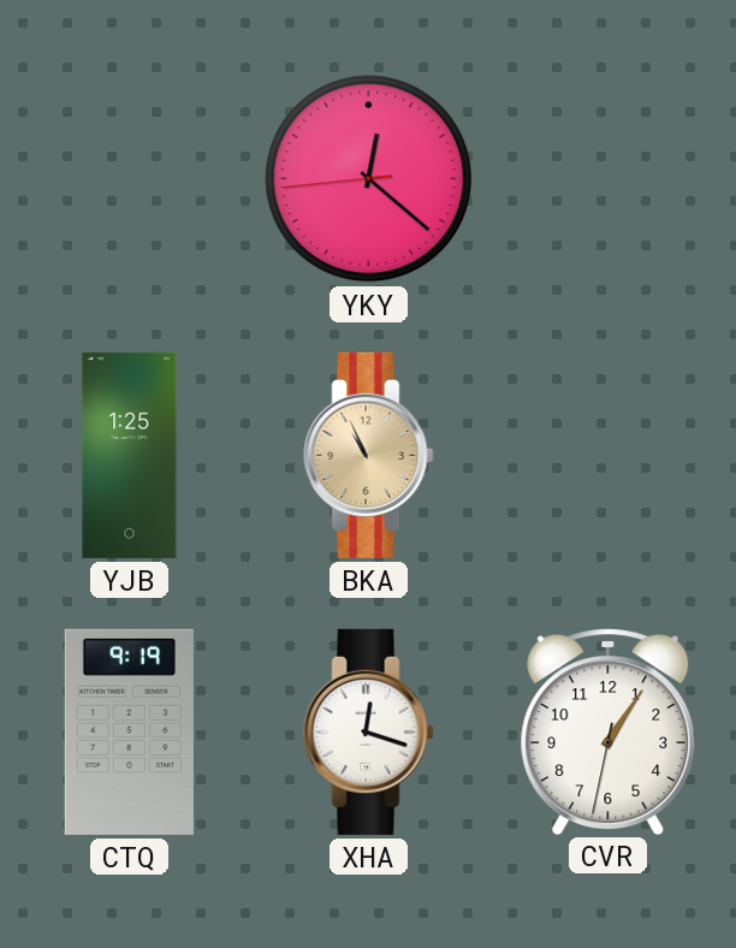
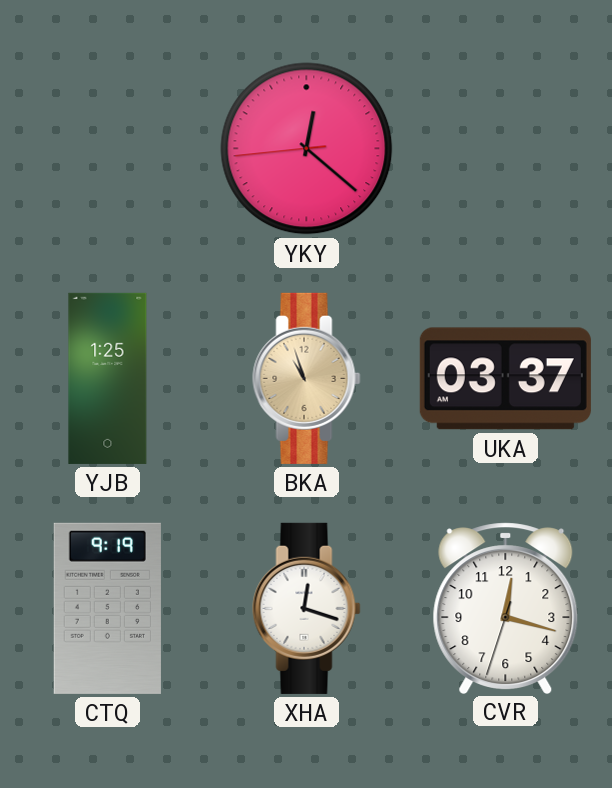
BKA: 10:56 -> 10:57 (307, 378)
UKA: none -> 03:37 (505, 379)
CVR: 1:05 -> 12:17 (506, 608)
